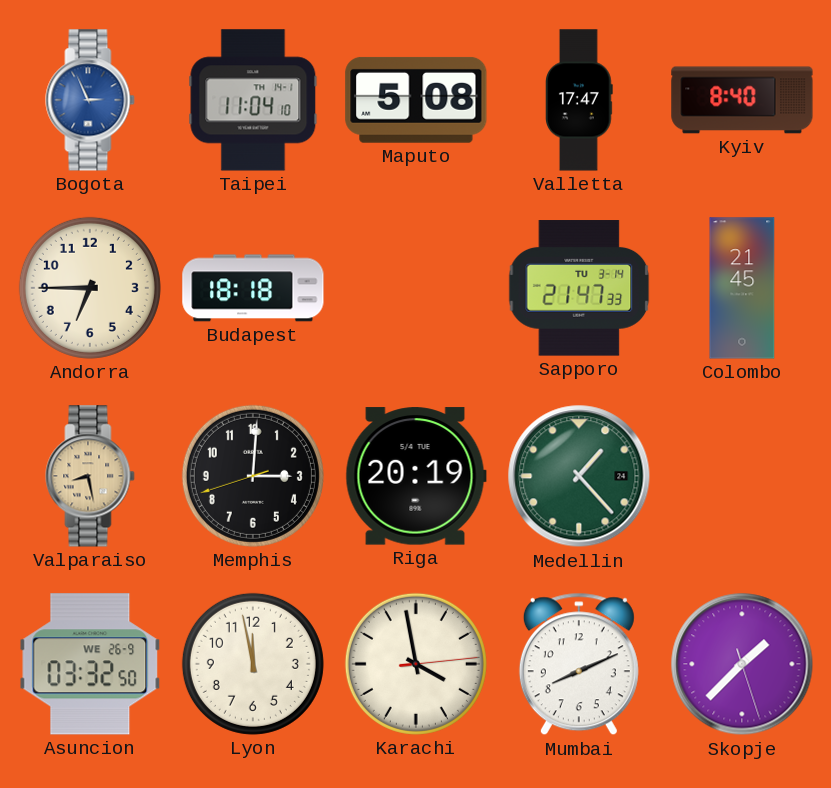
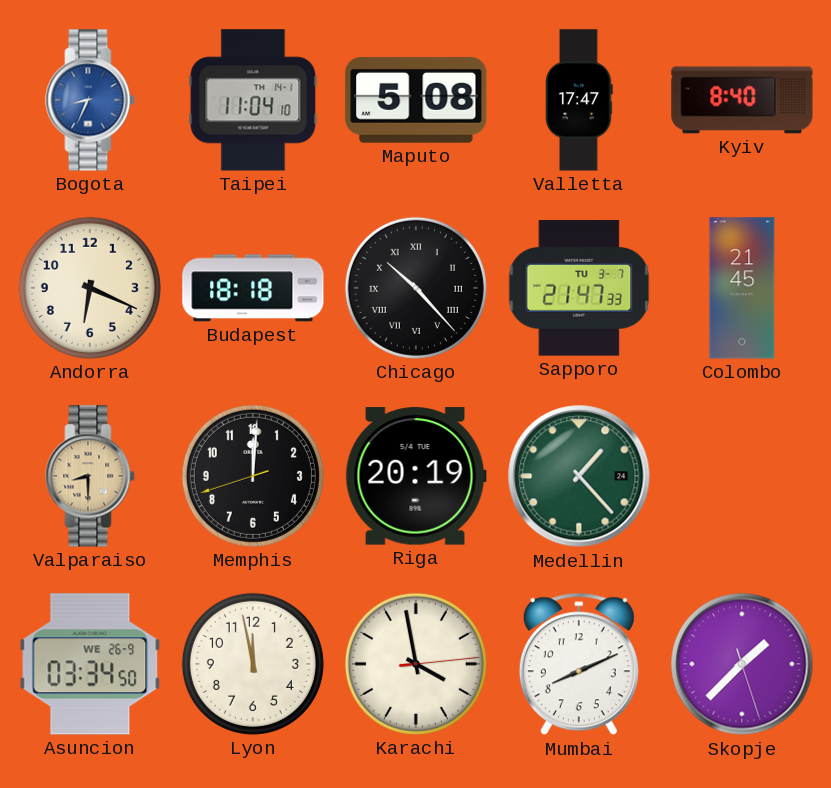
Bogota: 2:56 -> 8:34 (90, 100)
Andorra: 6:45 -> 6:19 (90, 288)
Chicago: none -> 10:23 (416, 288)
Sapporo date: TU 3-14 -> TU 3-7 (579, 288)
Valparaiso: 8:28 -> 8:30 (90, 476)
Memphis: 3:00 -> 12:00 (253, 476)
Asuncion: 03:32 -> 03:34 (90, 664)
